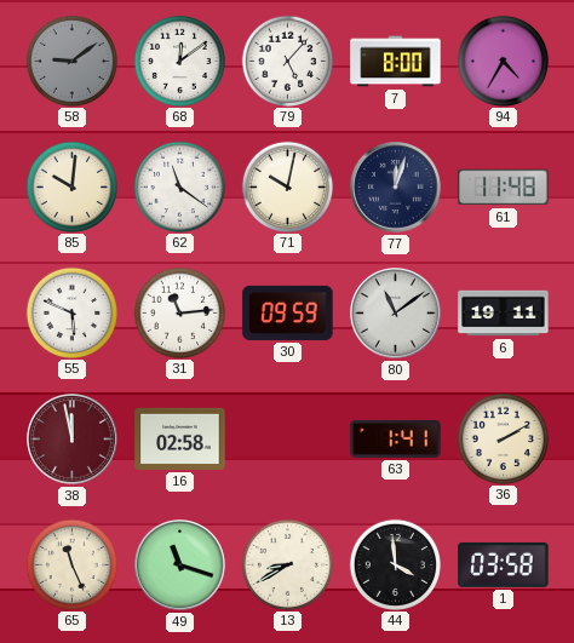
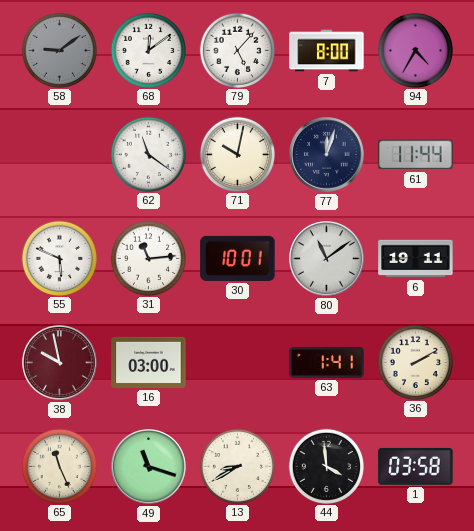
85: 10:01 -> none (71, 186)
61: 11:48 -> 11:44 (416, 155)
30: 09:59 -> 10:01 (238, 258)
38: 11:58 -> 9:58 (60, 363)
16: 02:58 -> 03:00 (149, 362)
